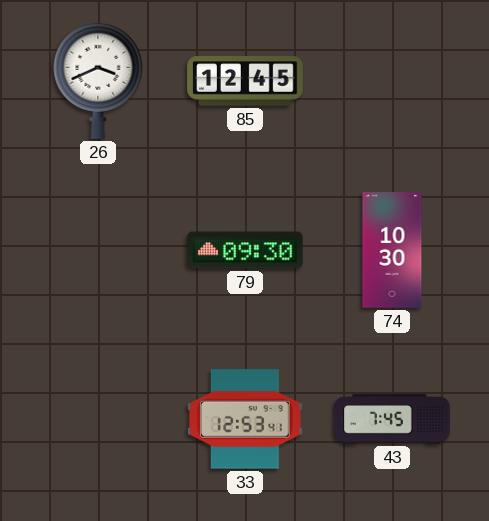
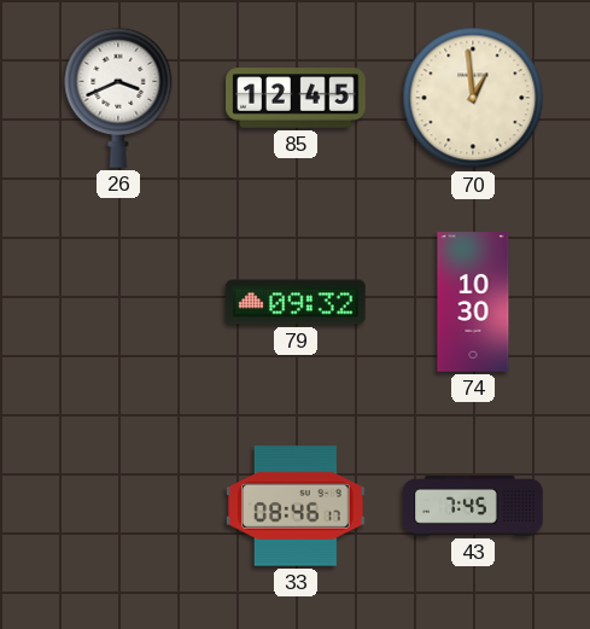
70: none -> 12:59 (473, 98)
79: 09:30 -> 09:32 (296, 302)
33: 12:53 -> 08:46 (296, 506)
